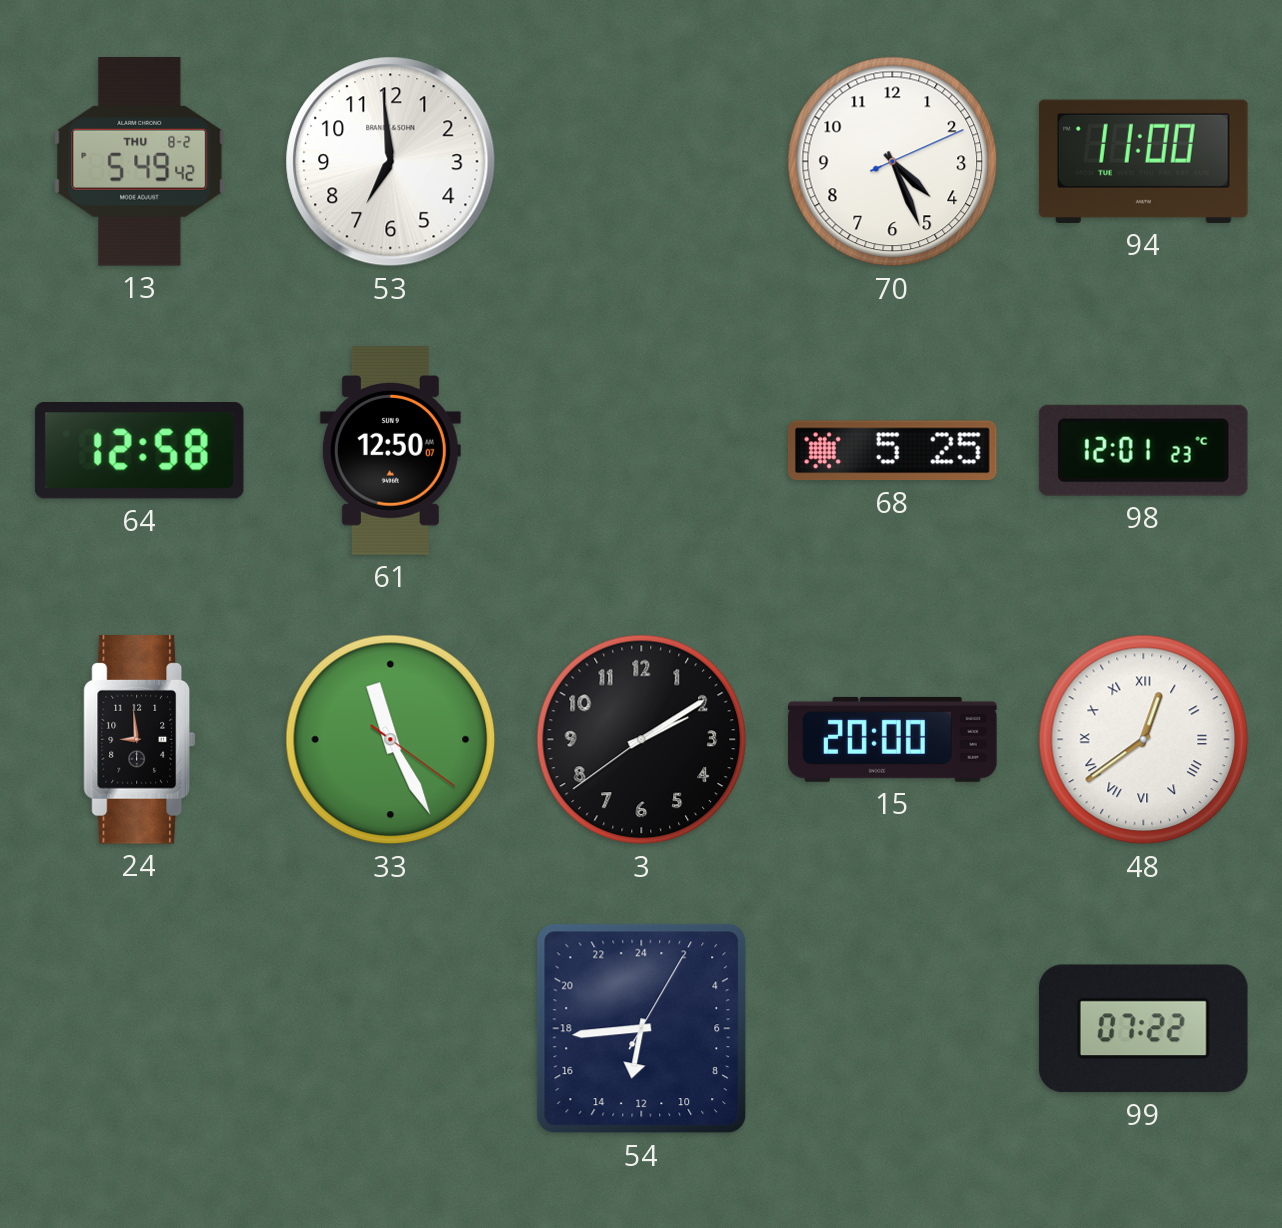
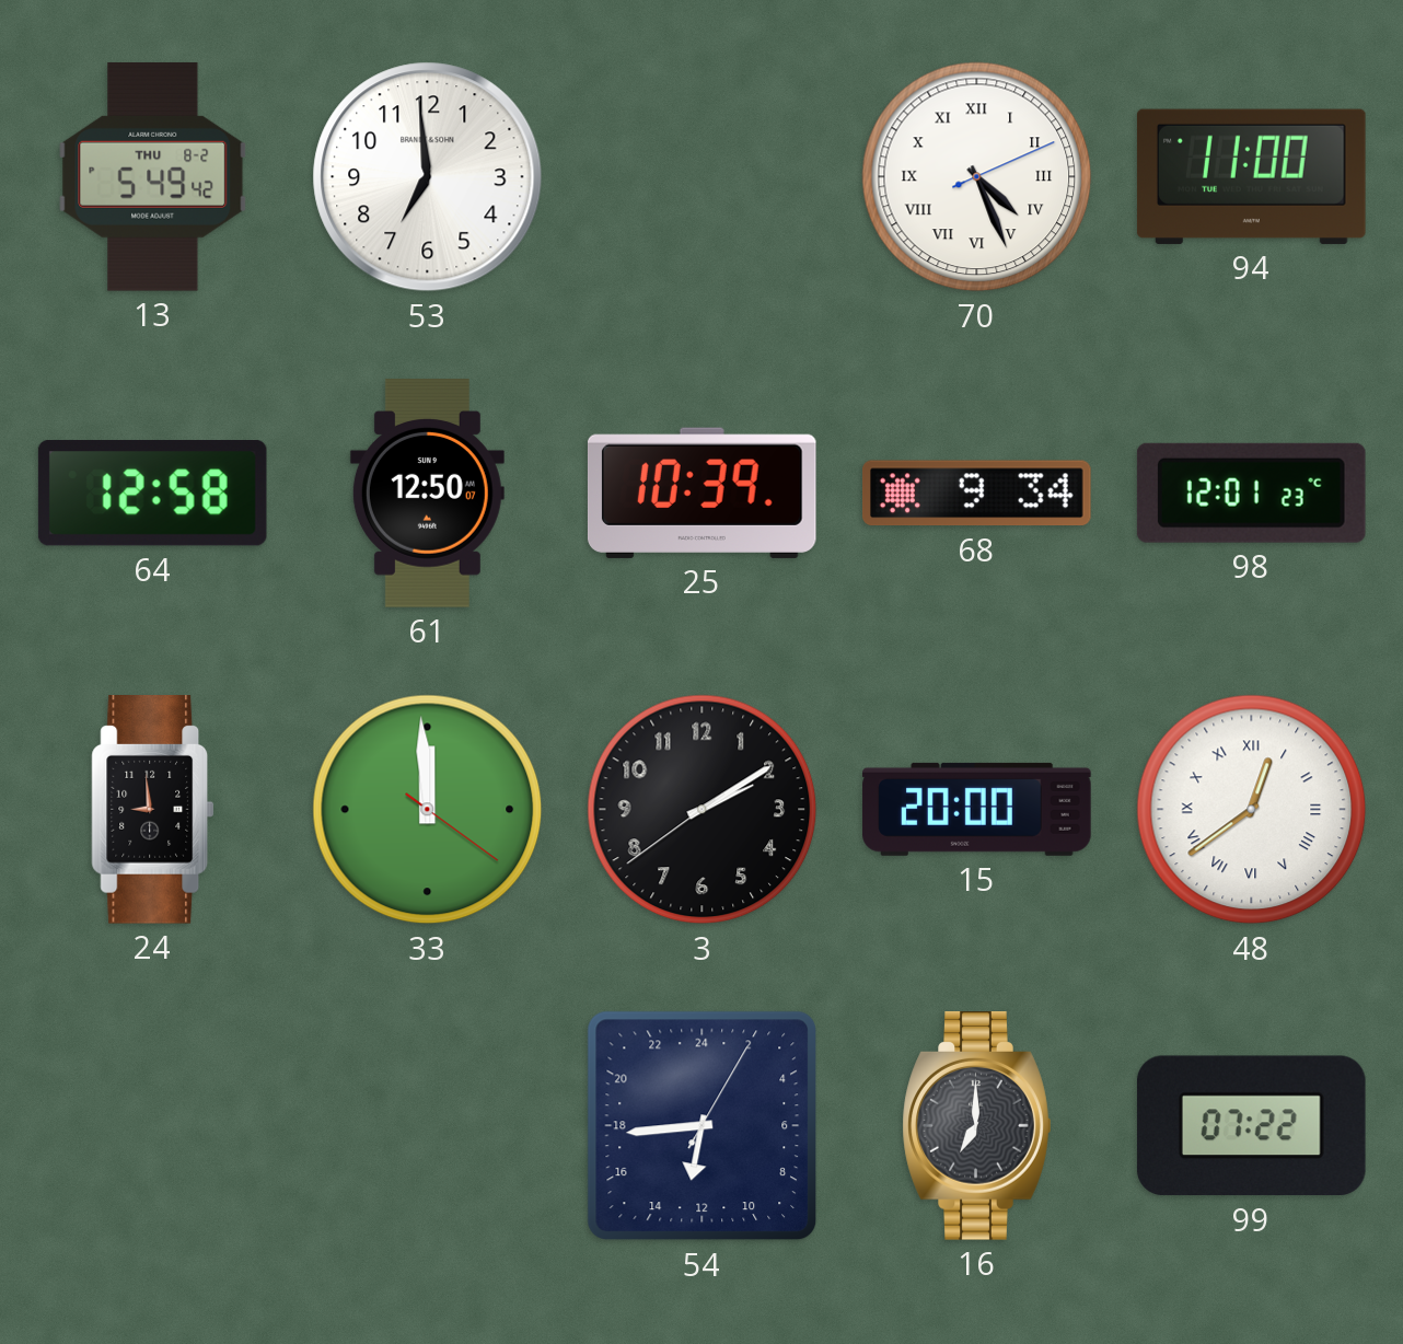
70 numerals: Arabic -> Roman (977, 177)
25: none -> 10:39 (701, 493)
68: 5:25 -> 9:34 (977, 494)
33: 11:25 -> 11:59 (428, 810)
16: none -> 7:00 (977, 1126)
